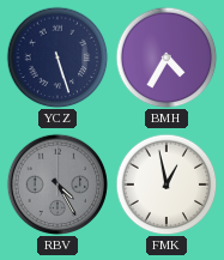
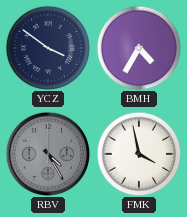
YCZ: 5:27 -> 3:51 (48, 48)
FMK: 12:58 -> 3:58 (139, 154)
